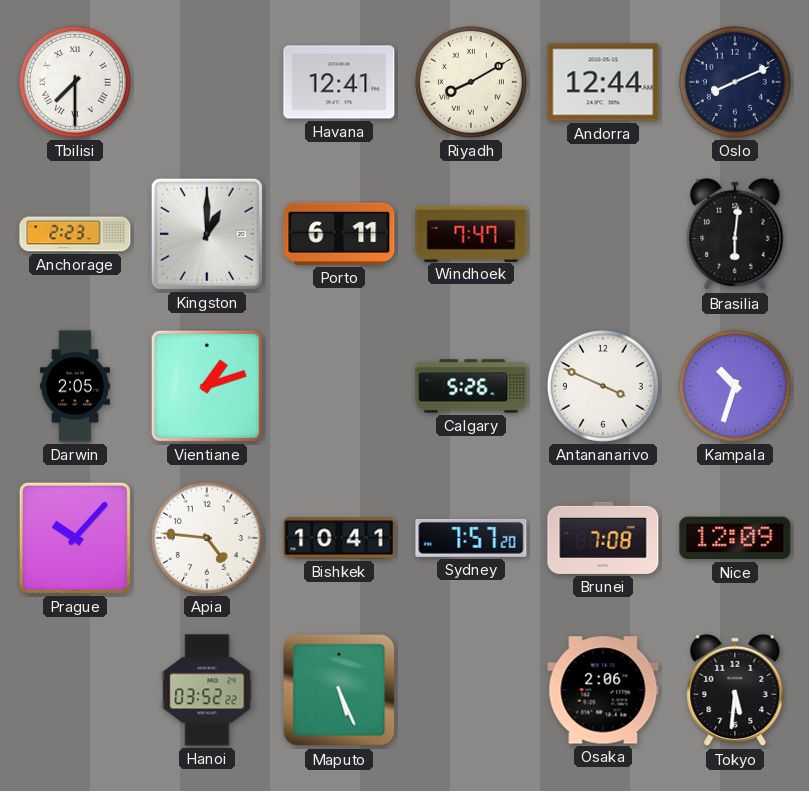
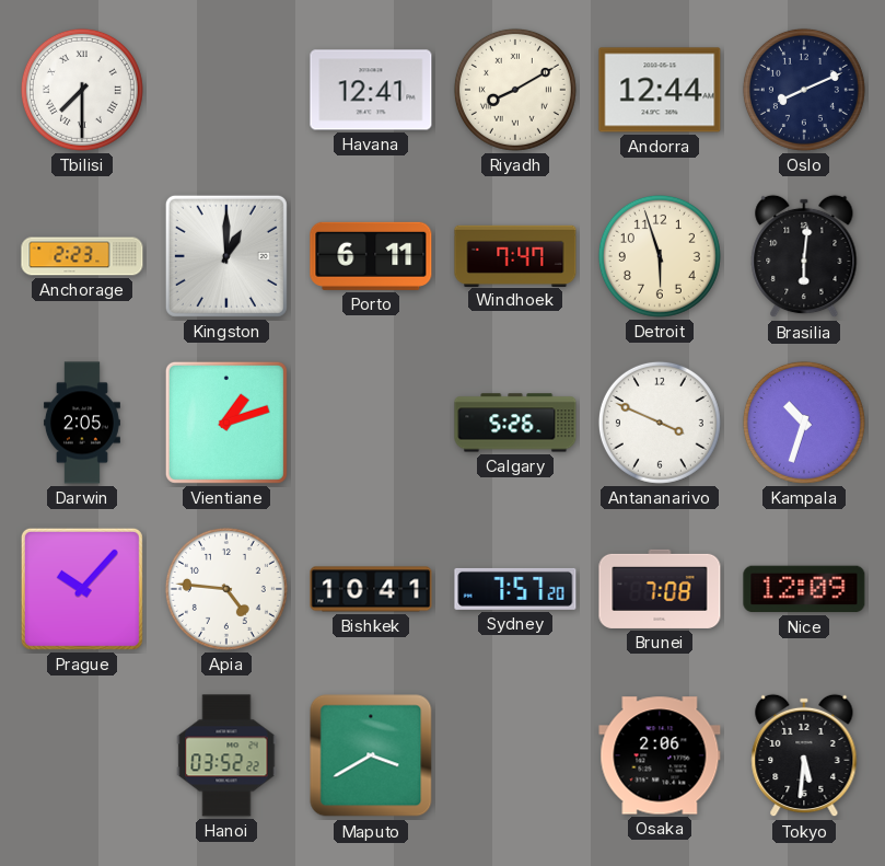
Detroit: none -> 5:57 (660, 256)
Maputo: 5:26 -> 3:40 (371, 755)
